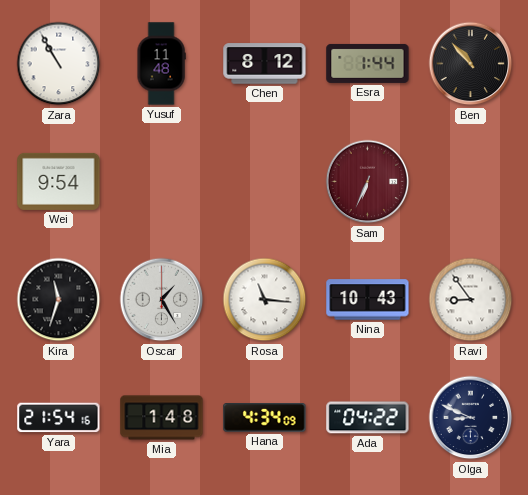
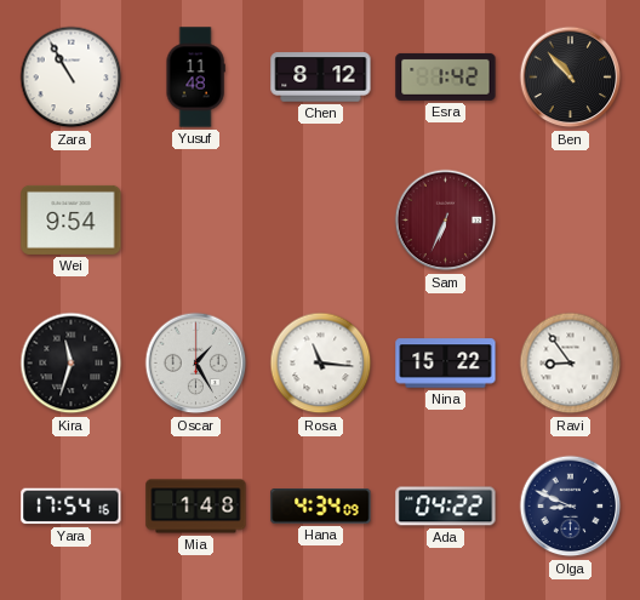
Esra: 1:44 -> 1:42 (446, 76)
Nina: 10:43 -> 15:22 (446, 364)
Yara: 21:54 -> 17:54 (72, 507)
